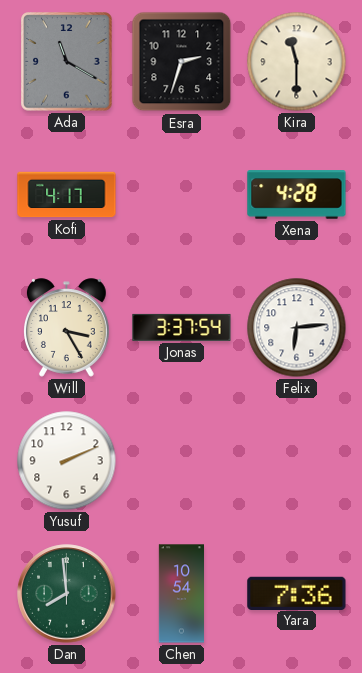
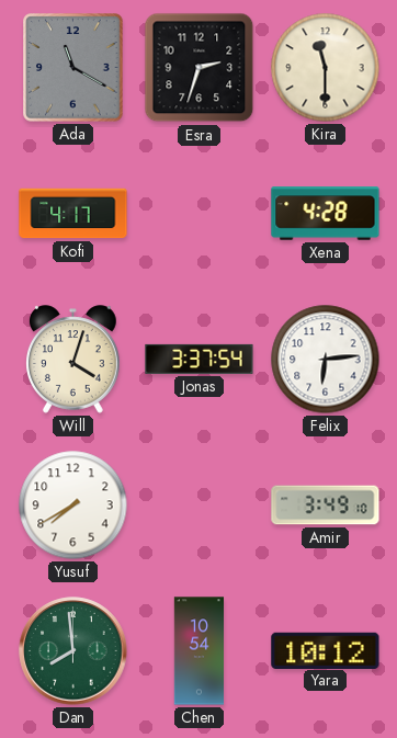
Will: 3:25 -> 4:03 (73, 360)
Yusuf: 2:11 -> 7:40 (73, 506)
Amir: none -> 3:49 (326, 506)
Yara: 7:36 -> 10:12 (326, 650)
